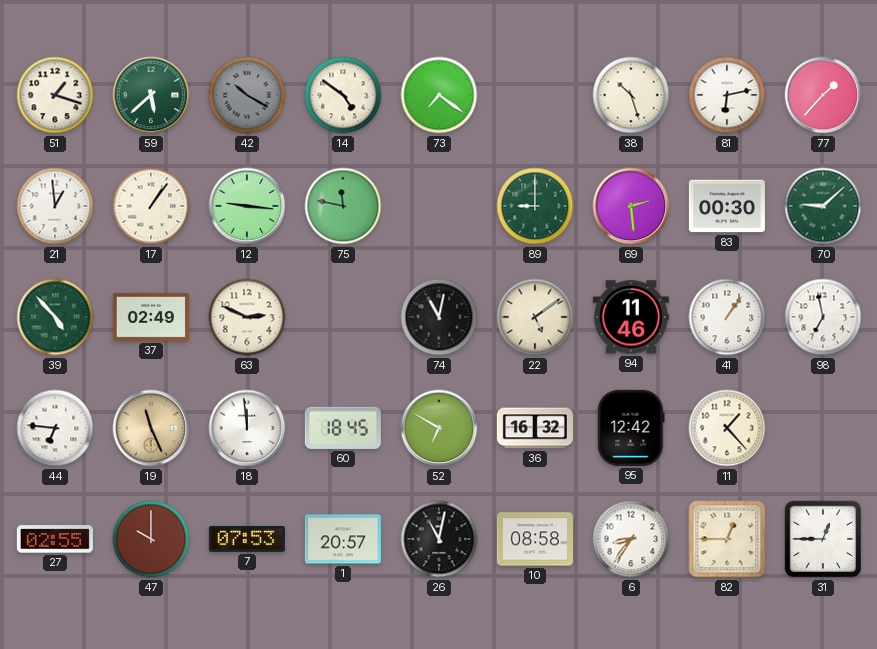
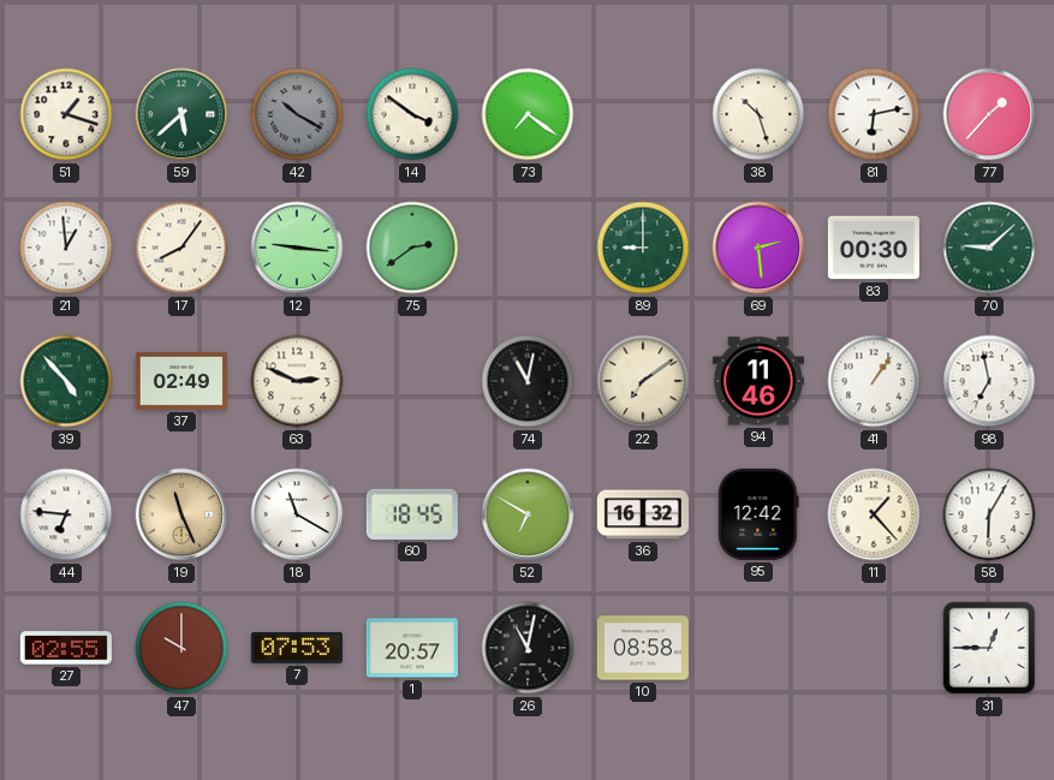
14: 4:51 -> 3:51 (412, 114)
17: 1:06 -> 8:06 (181, 248)
75: 11:47 -> 2:39 (412, 248)
22: 5:09 -> 7:09 (643, 381)
18: 11:59 -> 11:20 (297, 514)
58: none -> 6:05 (989, 514)
6: 8:36 -> none (631, 539)
82: 12:45 -> none (727, 539)
